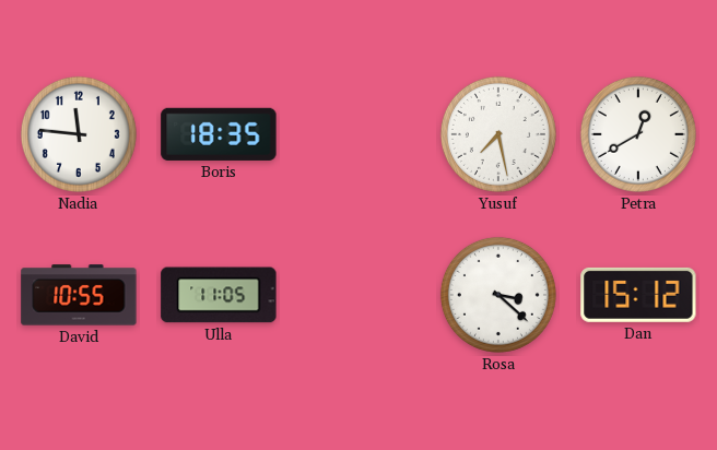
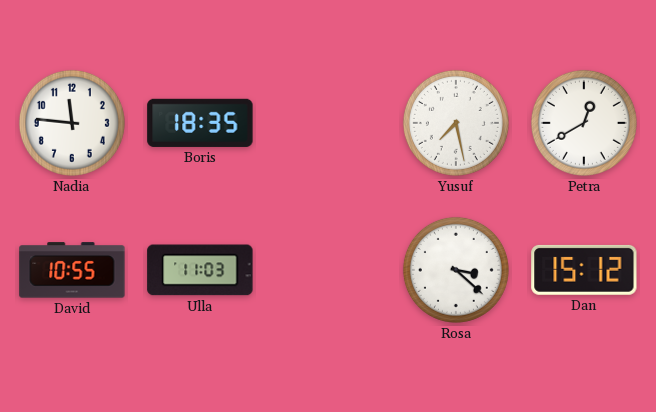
Ulla: 11:05 -> 11:03 (200, 270)
